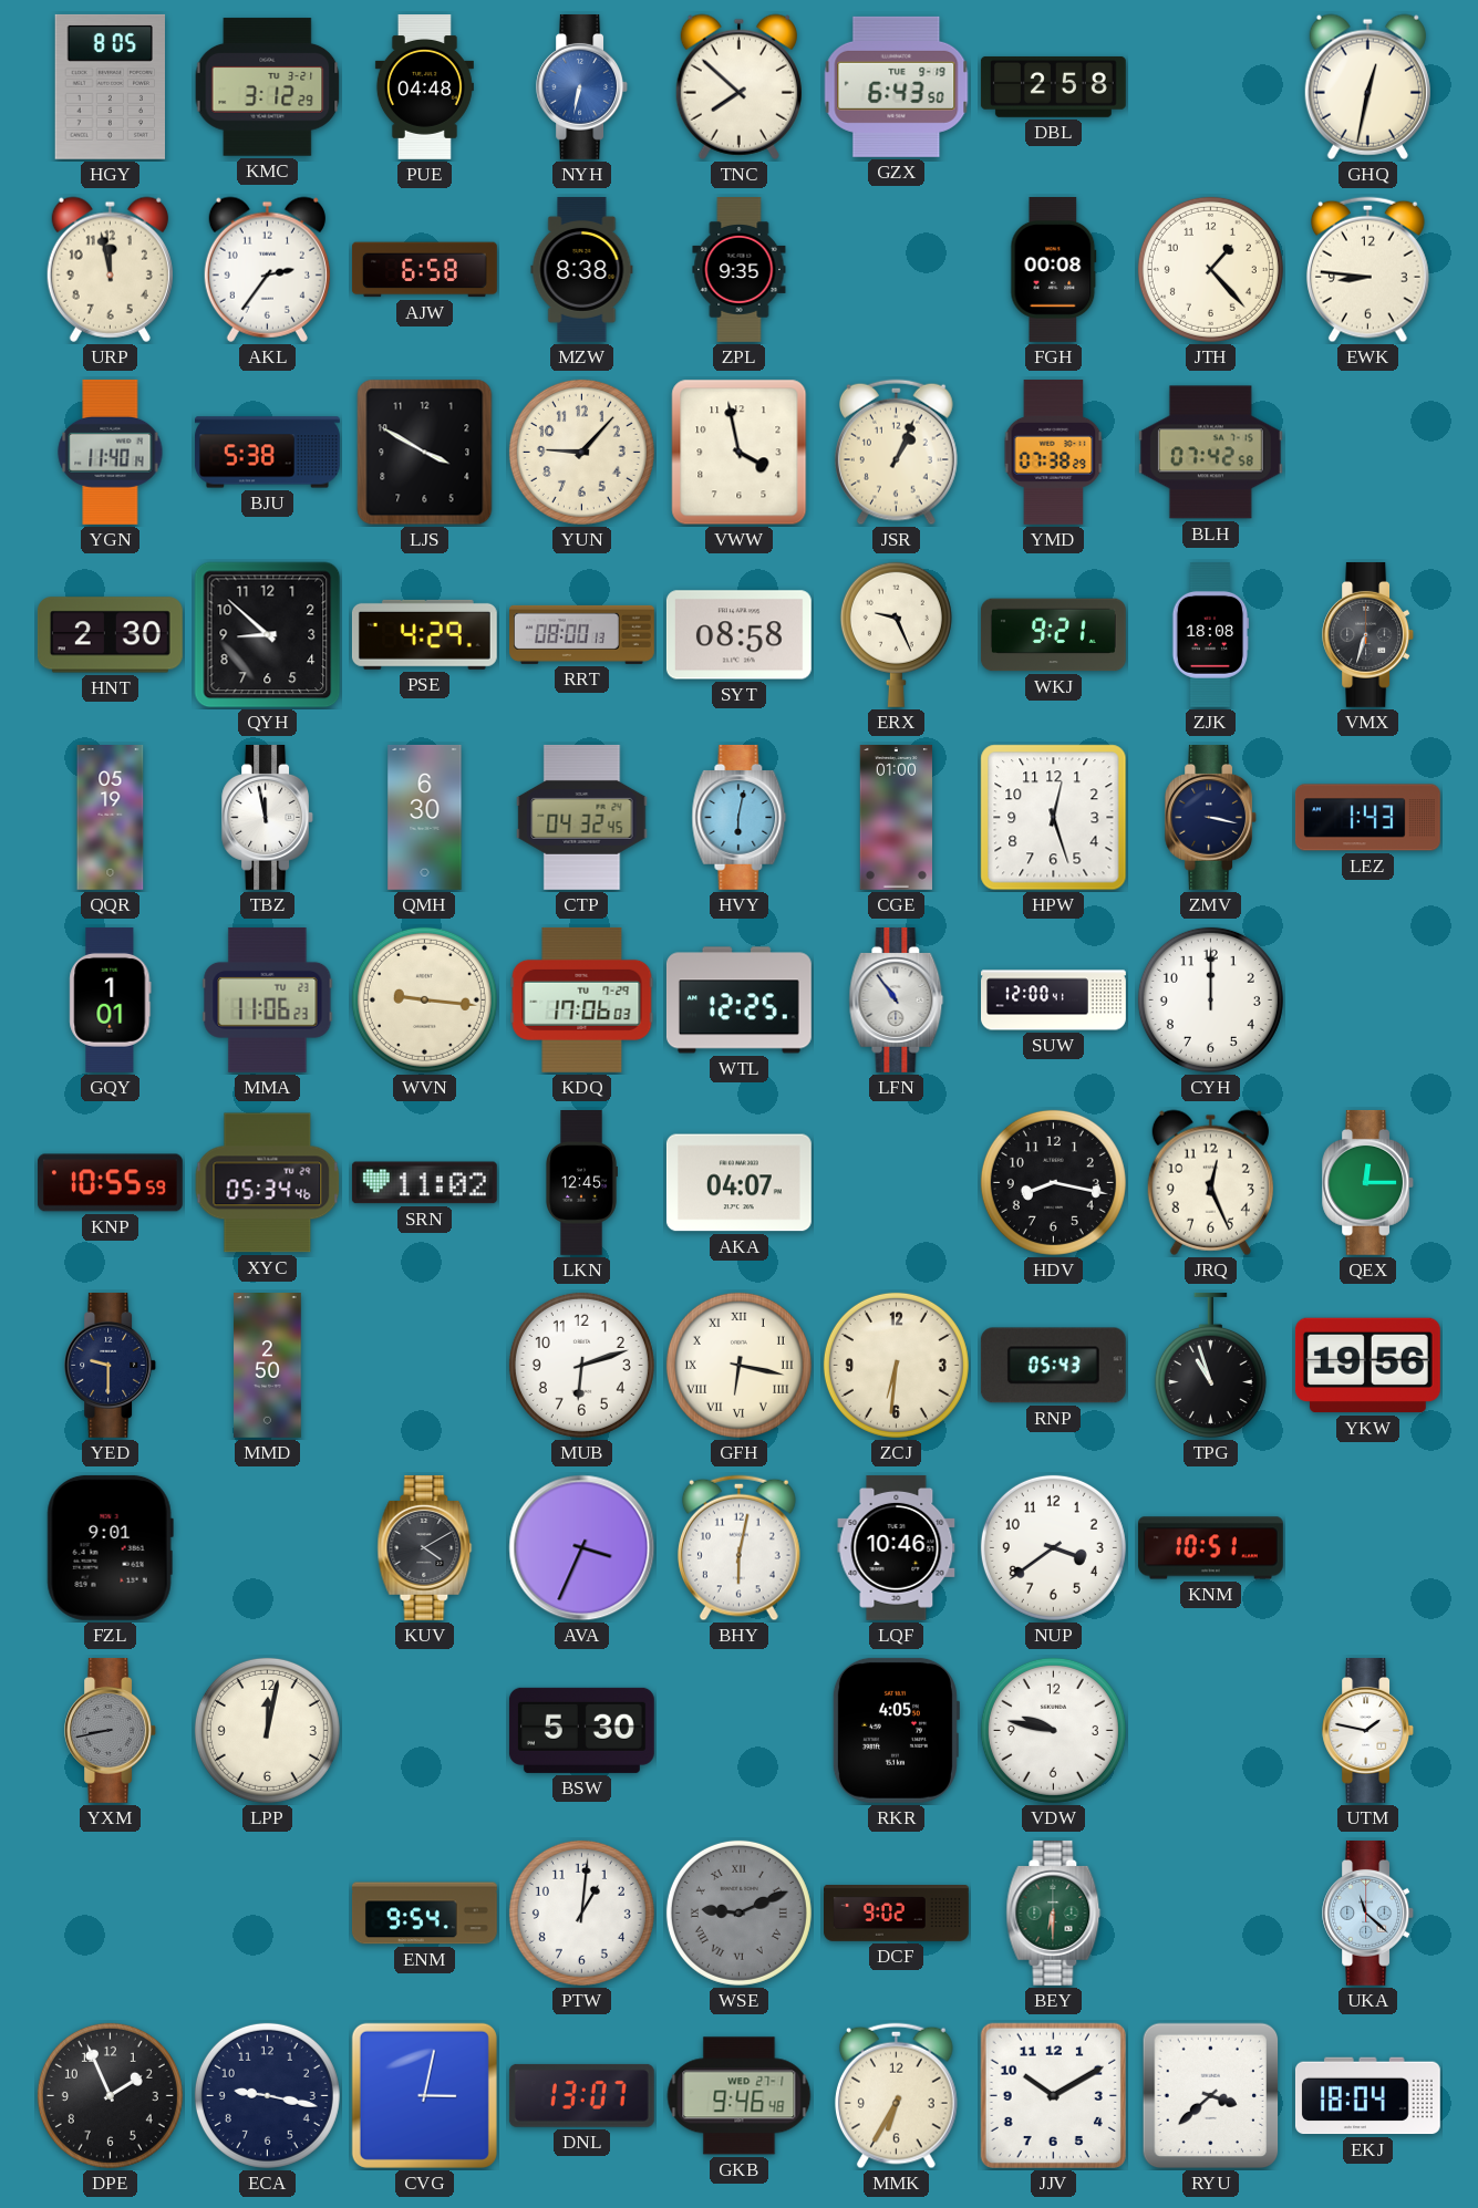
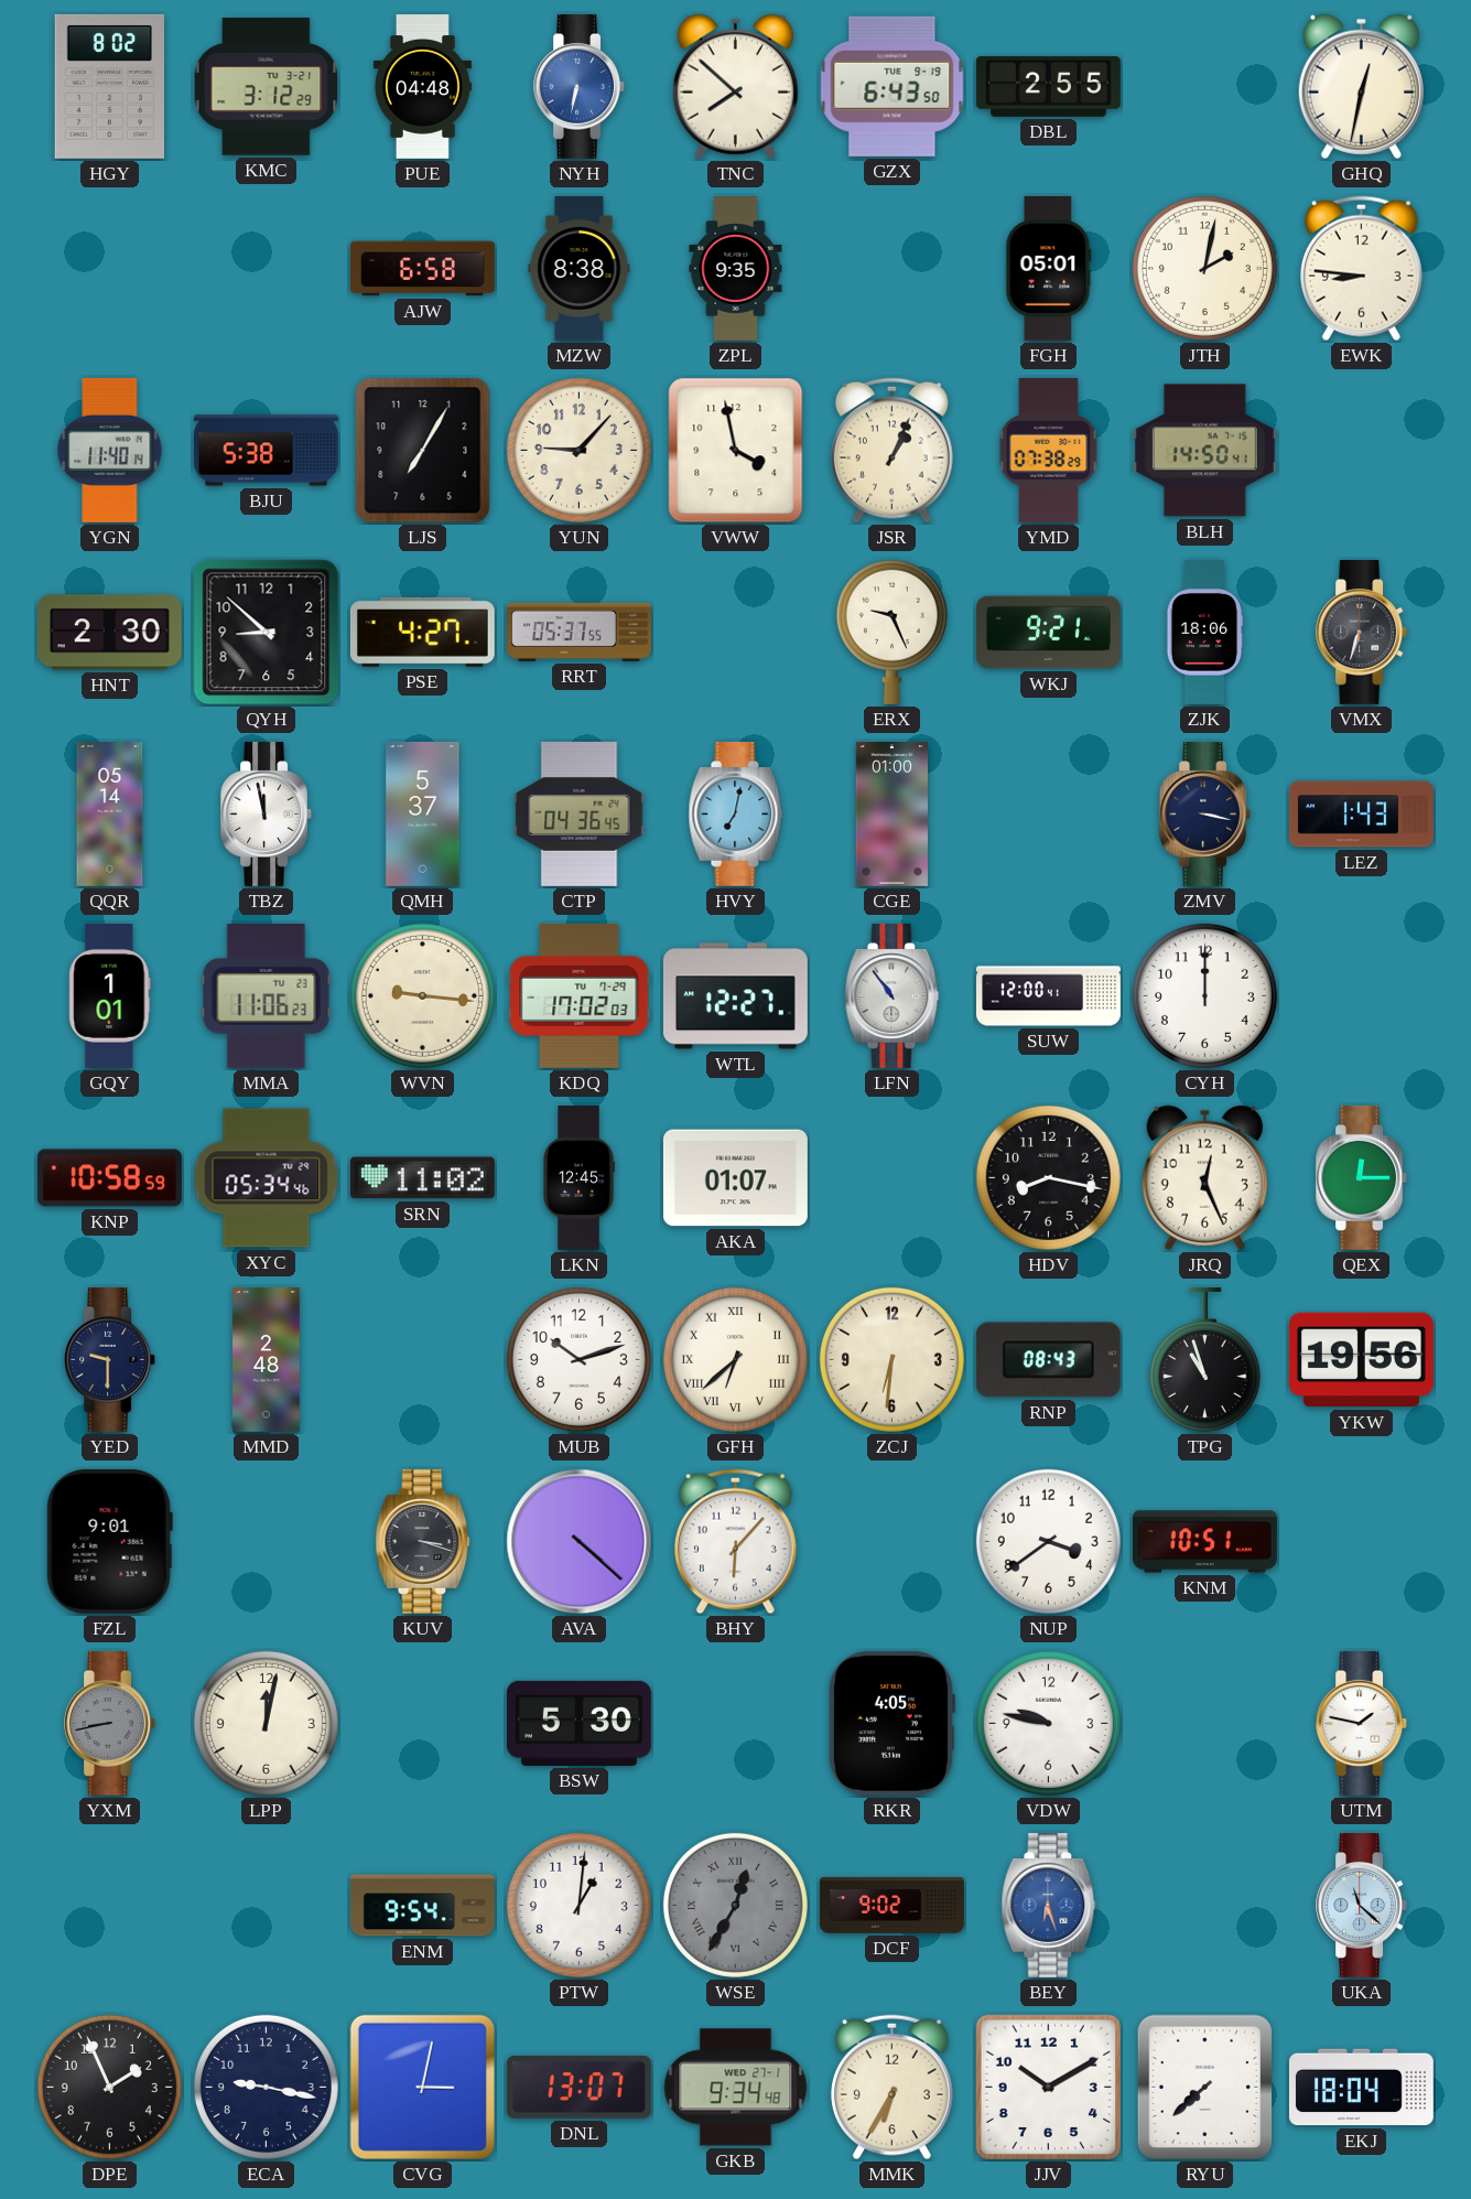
HGY: 8:05 -> 8:02 (110, 86)
DBL: 2:58 -> 2:55 (1048, 86)
URP: 11:58 -> none (110, 269)
AKL: 2:36 -> none (267, 269)
FGH: 00:08 -> 05:01 (1049, 268)
JTH: 1:23 -> 2:02 (1204, 268)
LJS: 3:50 -> 7:05 (423, 451)
BLH: 07:42 -> 14:50 (1204, 451)
PSE: 4:29 -> 4:27 (422, 632)
RRT: 08:00 -> 05:37 (580, 632)
SYT: 08:58 -> none (738, 635)
ZJK: 18:08 -> 18:06 (1204, 633)
QQR: 05:19 -> 05:14 (110, 815)
QMH: 6:30 -> 5:37 (423, 813)
CTP: 04:32 -> 04:36 (580, 813)
HVY: 6:02 -> 7:02 (736, 813)
HPW: 12:27 -> none (1054, 818)
KDQ: 17:06 -> 17:02 (580, 995)
WTL: 12:25 -> 12:27 (735, 996)
KNP: 10:55 -> 10:58 (109, 1178)
AKA: 04:07 -> 01:07 (735, 1178)
MMD: 2:50 -> 2:48 (267, 1360)
MUB: 6:12 -> 10:12 (578, 1359)
GFH: 6:17 -> 6:38 (735, 1359)
RNP: 05:43 -> 08:43 (1048, 1360)
KUV: 4:10 -> 3:18 (423, 1541)
AVA: 3:34 -> 4:22 (580, 1542)
BHY: 6:02 -> 6:07 (735, 1542)
LQF: 10:46 -> none (897, 1547)
WSE: 9:11 -> 12:35 (735, 1905)
BEY: 6:30 -> 6:27 (1049, 1905)
BEY dial: green -> blue (1049, 1905)
GKB: 9:46 -> 9:34 (736, 2088)
RYU: 3:38 -> 7:38 (1205, 2088)
